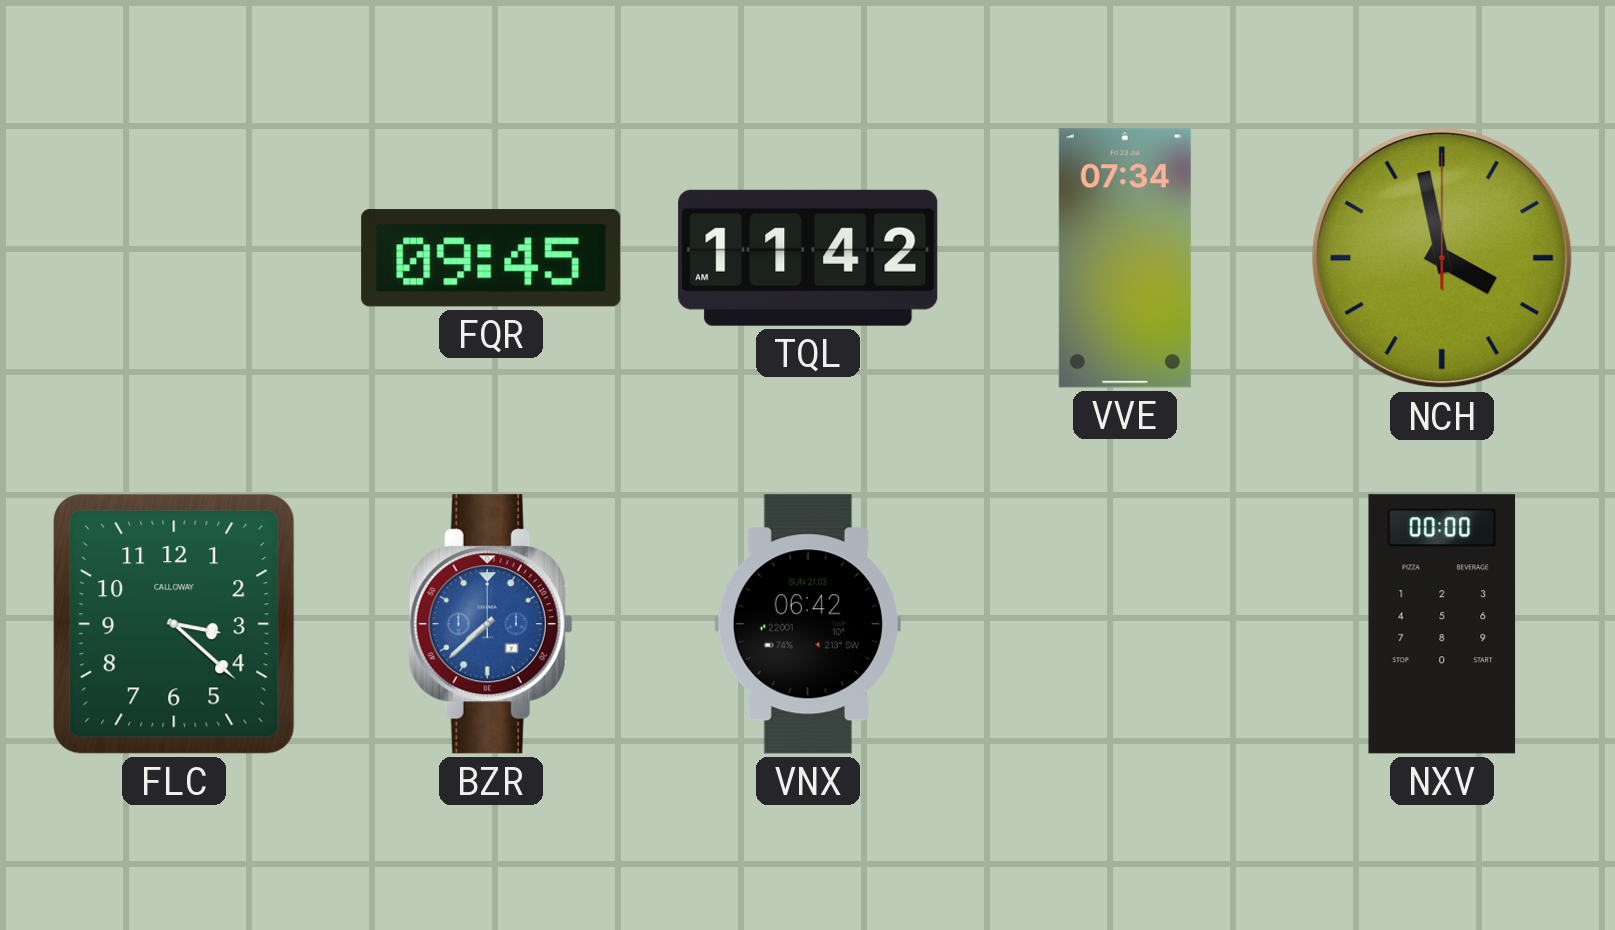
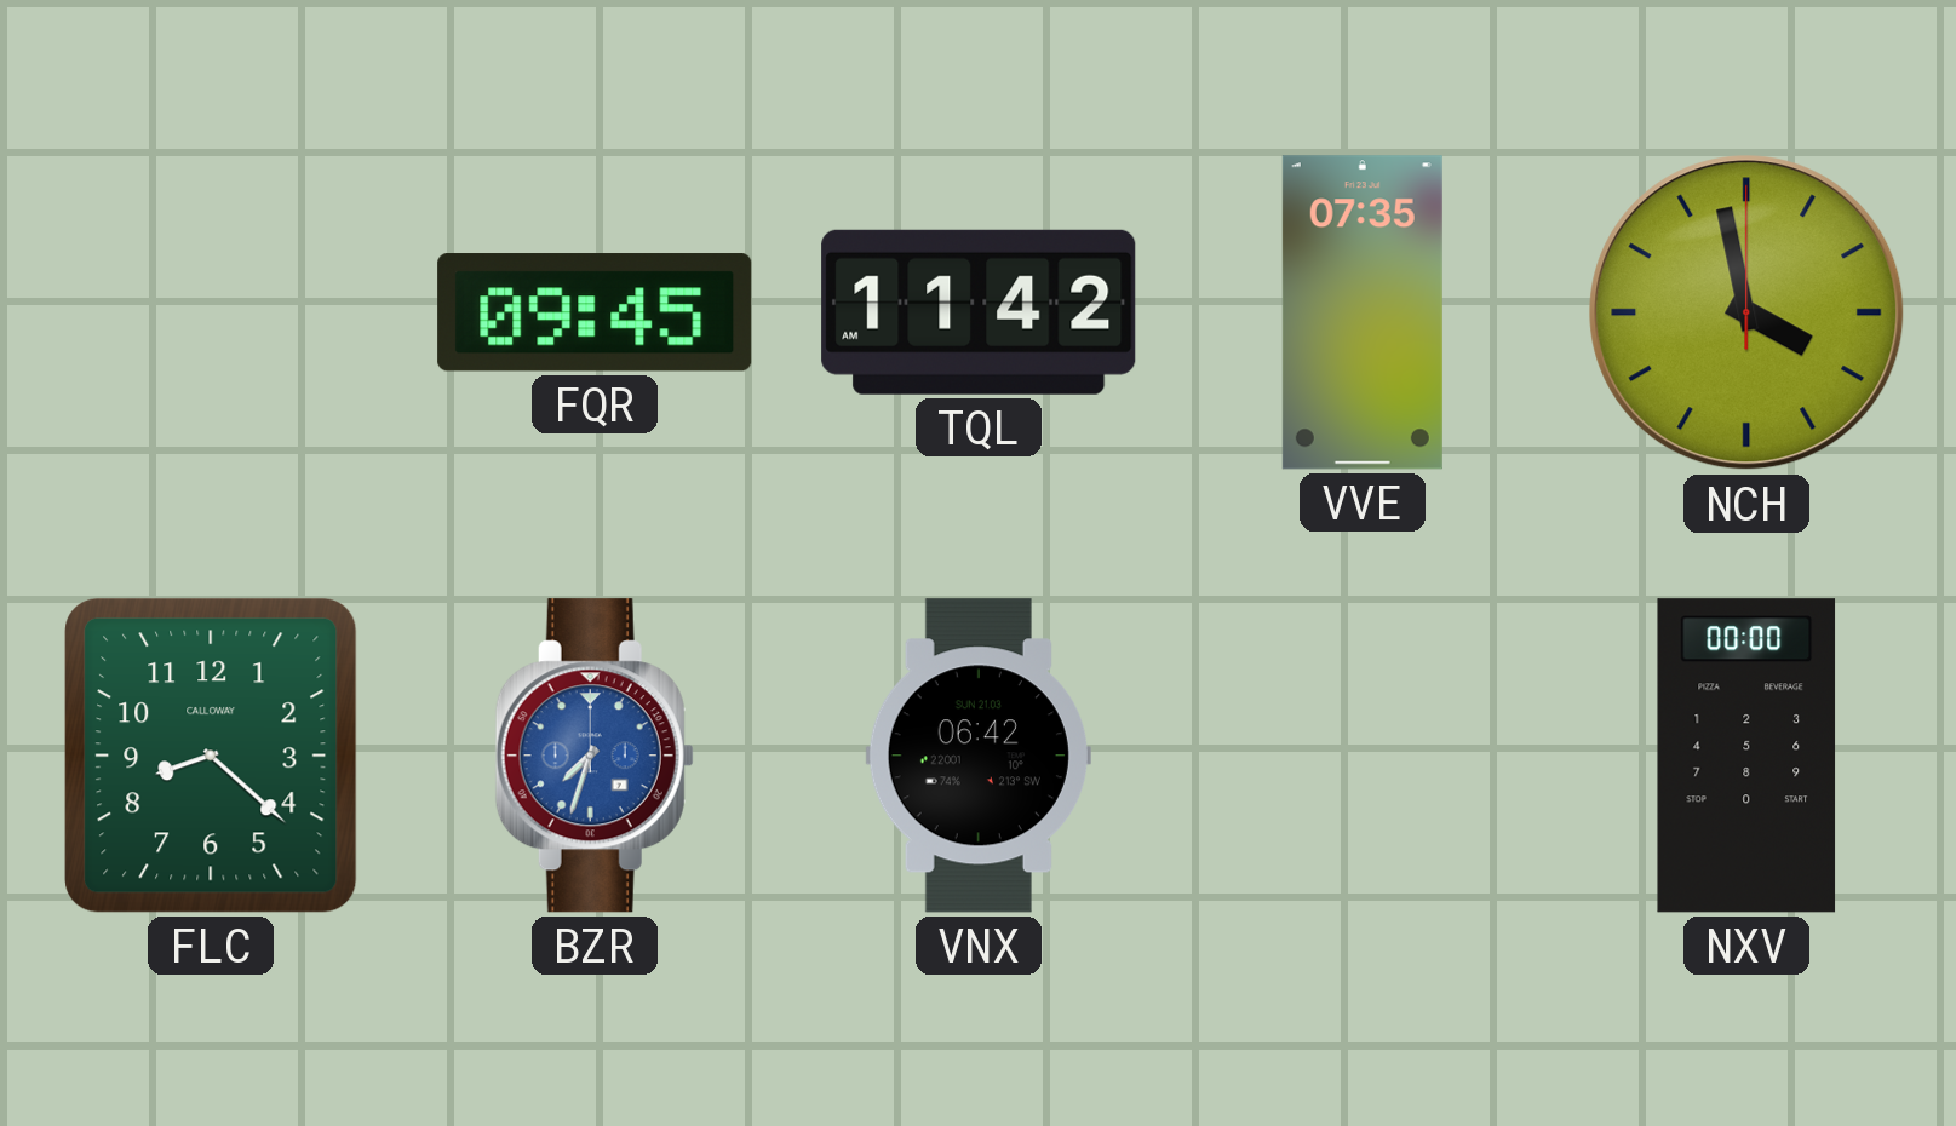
VVE: 07:34 -> 07:35 (1363, 312)
FLC: 3:22 -> 8:22 (211, 757)
BZR: 7:38 -> 7:33 (595, 756)
